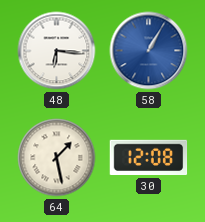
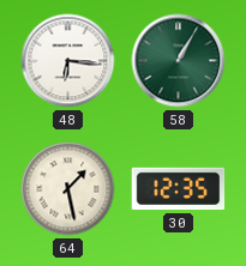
58 dial: blue -> green (179, 61)
30: 12:08 -> 12:35 (179, 189)
